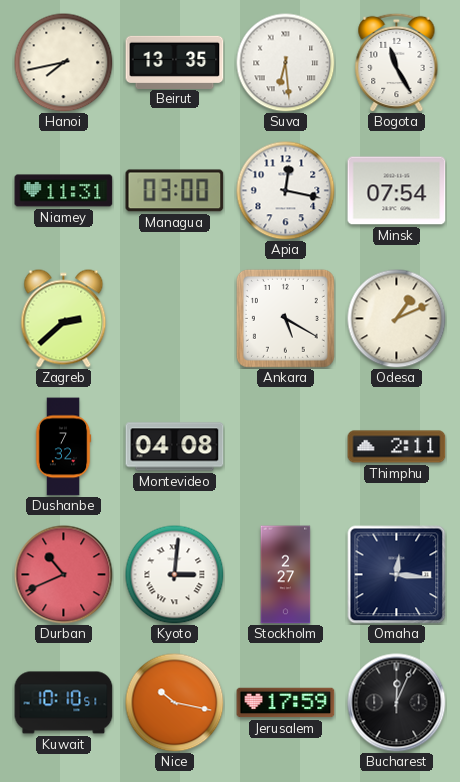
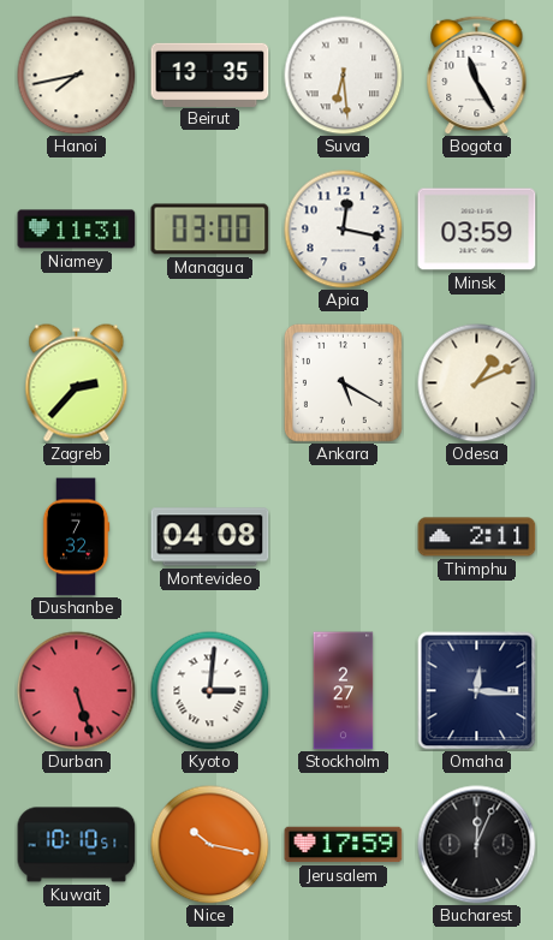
Minsk: 07:54 -> 03:59 (477, 230)
Zagreb: 2:38 -> 2:37 (77, 383)
Durban: 10:41 -> 5:27 (77, 691)
